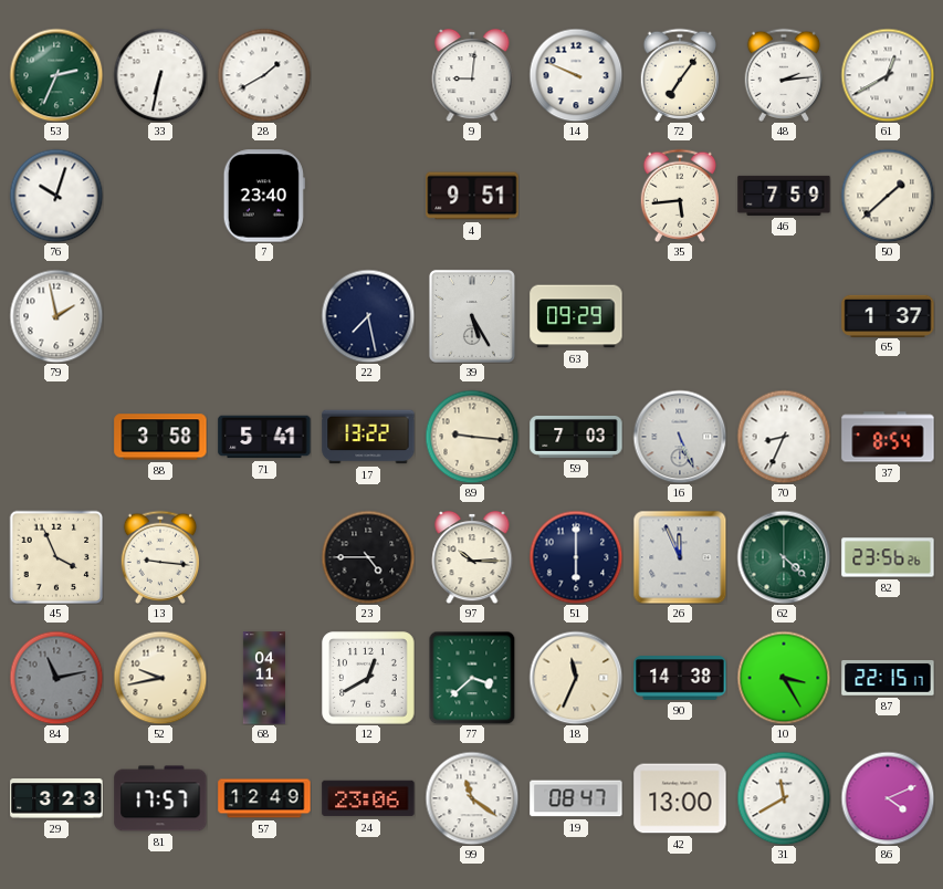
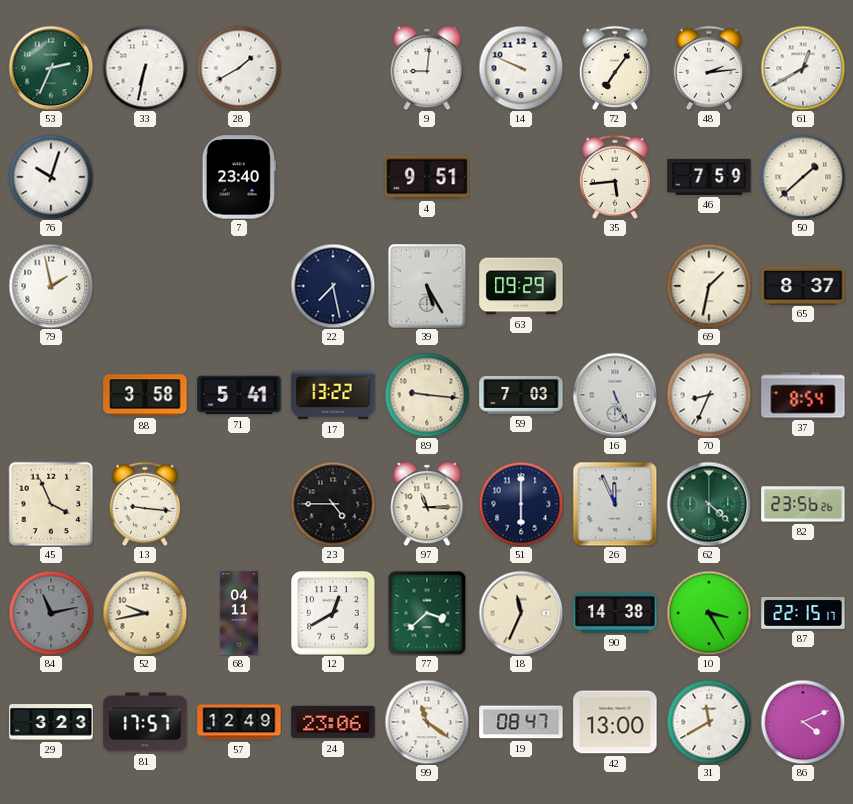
69: none -> 1:32 (709, 286)
65: 1:37 -> 8:37 (803, 285)
97: 10:15 -> 11:15 (427, 504)
